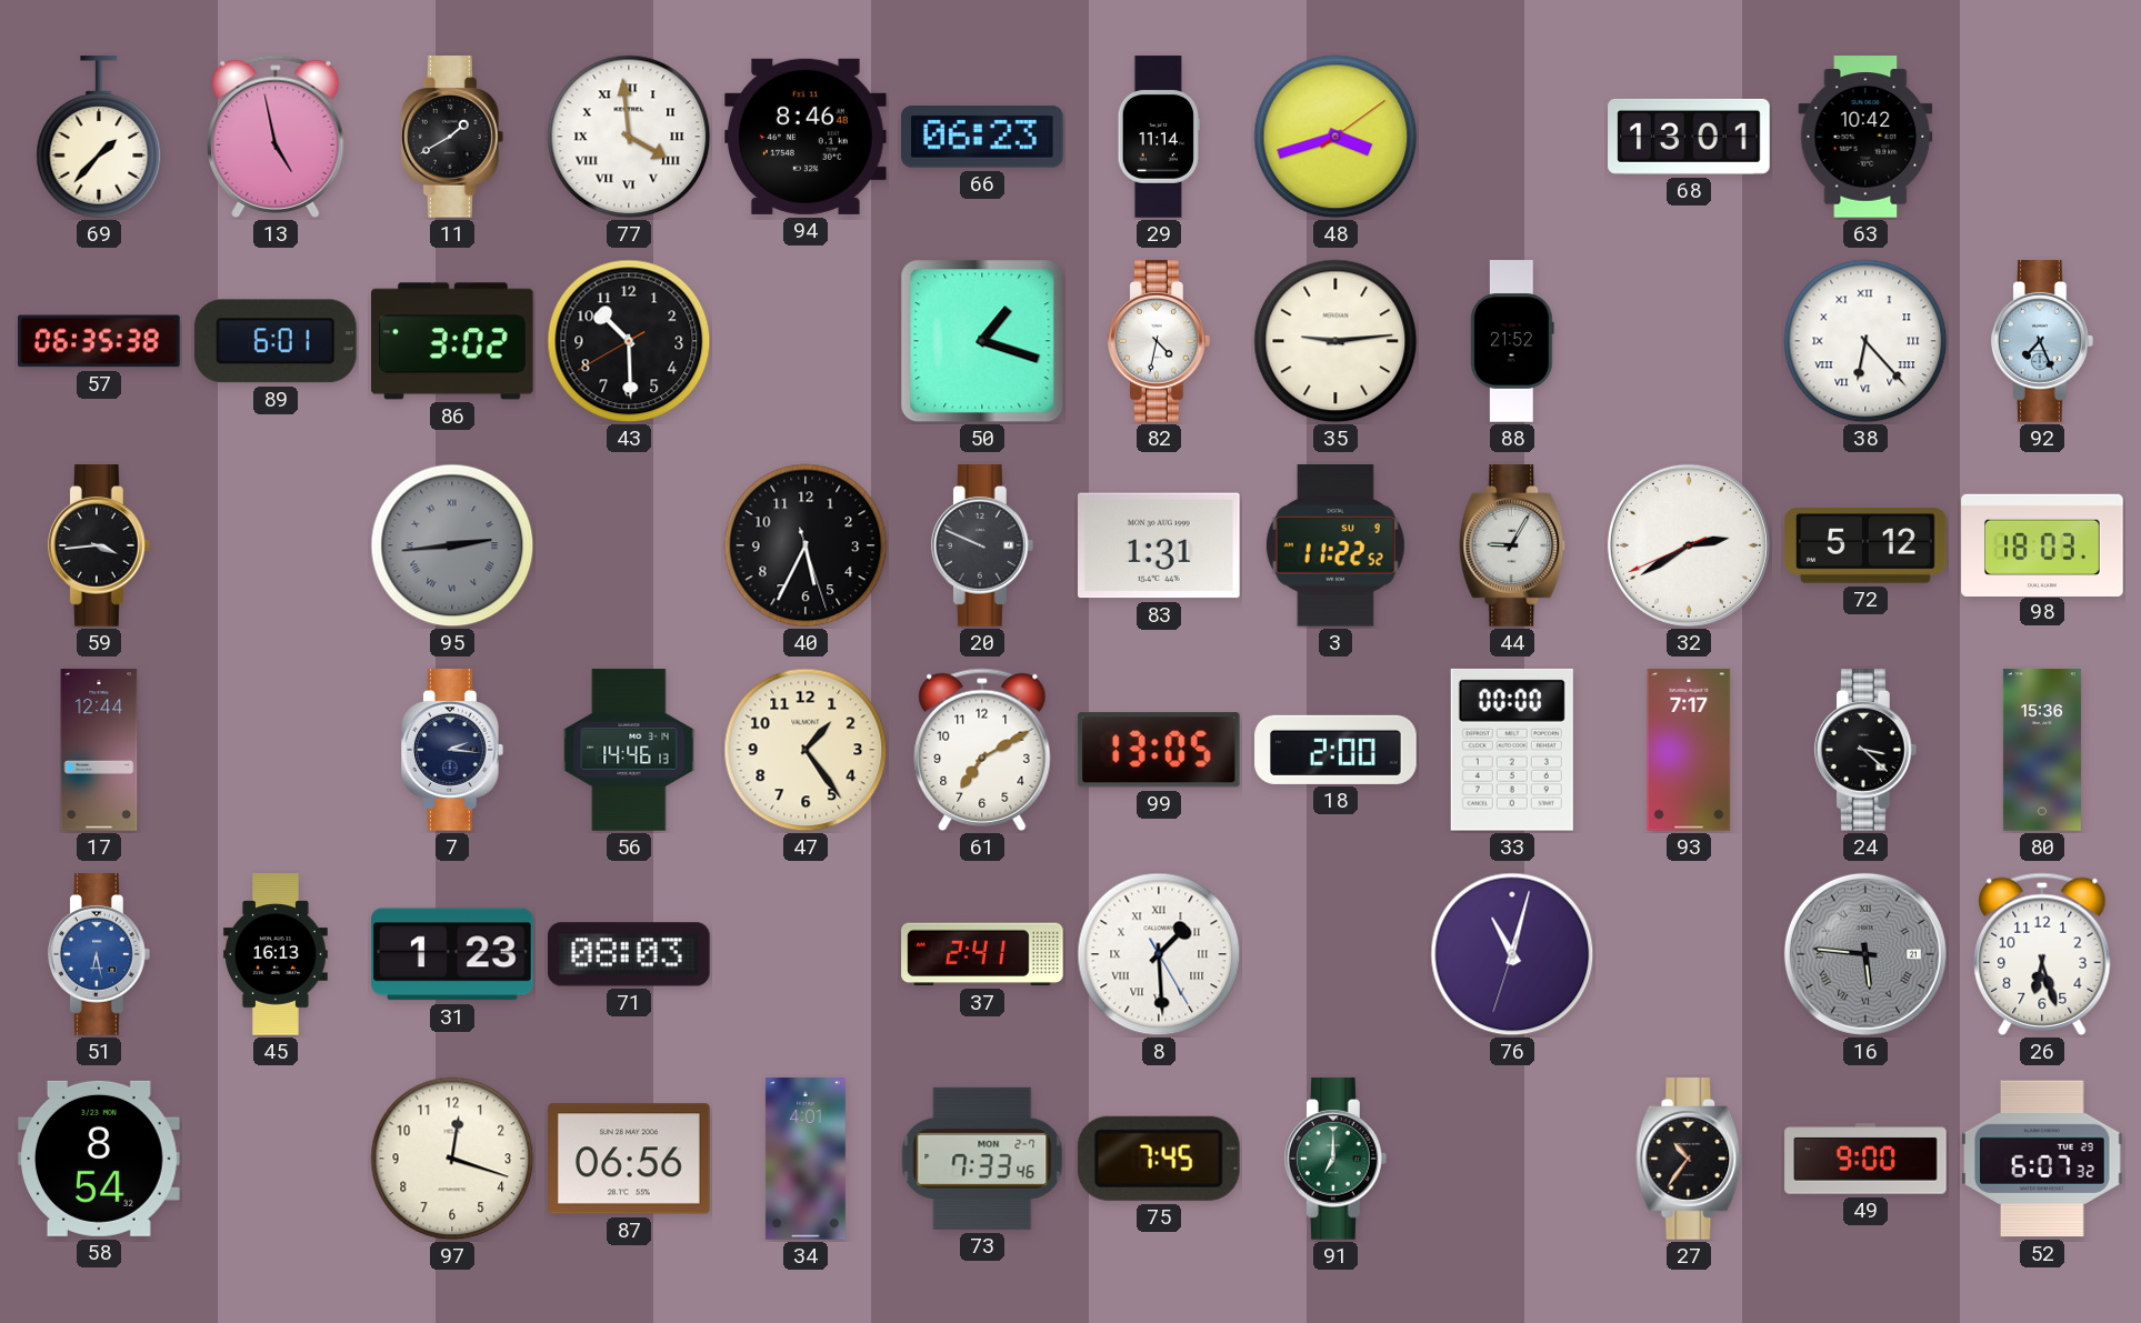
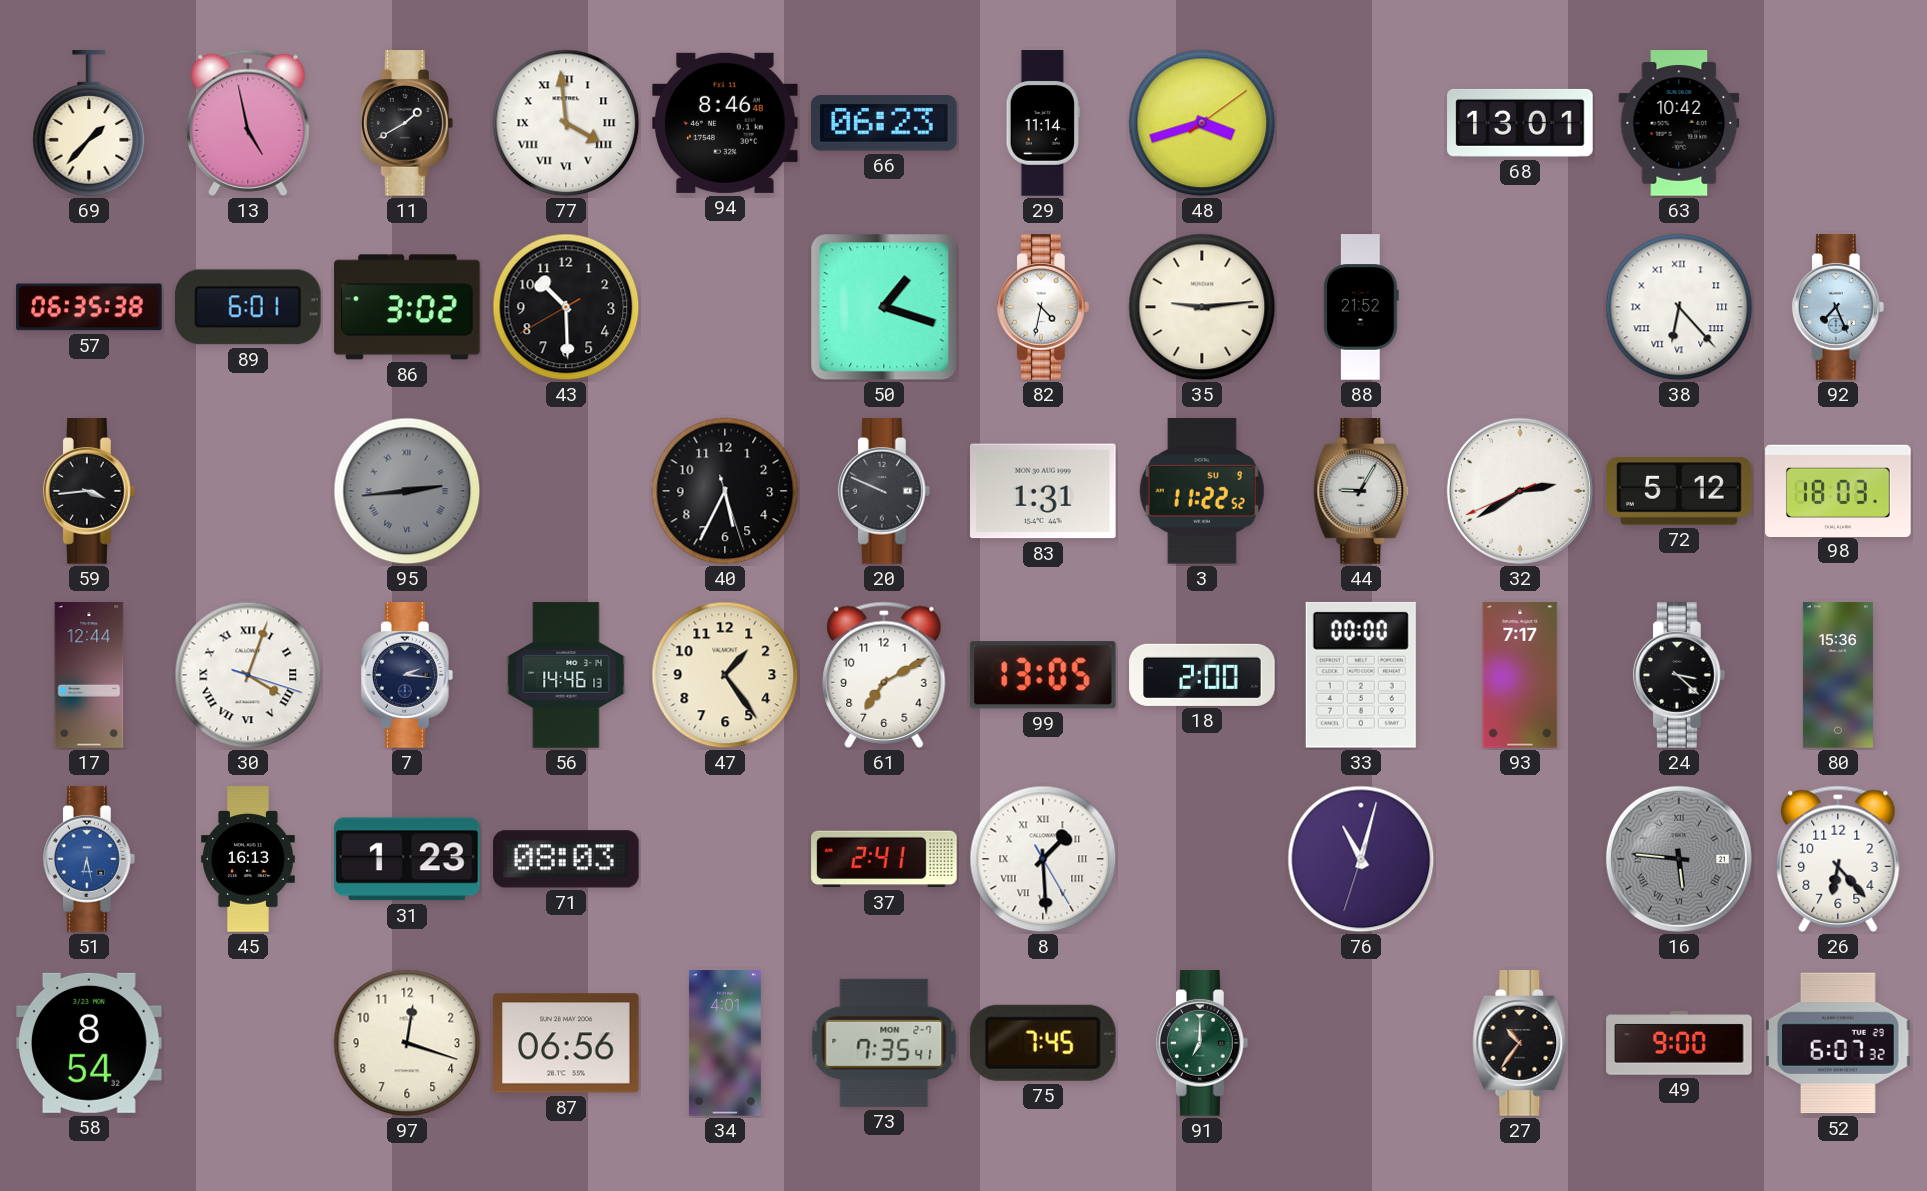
30: none -> 4:03 (248, 675)
26: 6:27 -> 6:23 (1838, 859)
73: 7:33 -> 7:35 (884, 1043)
